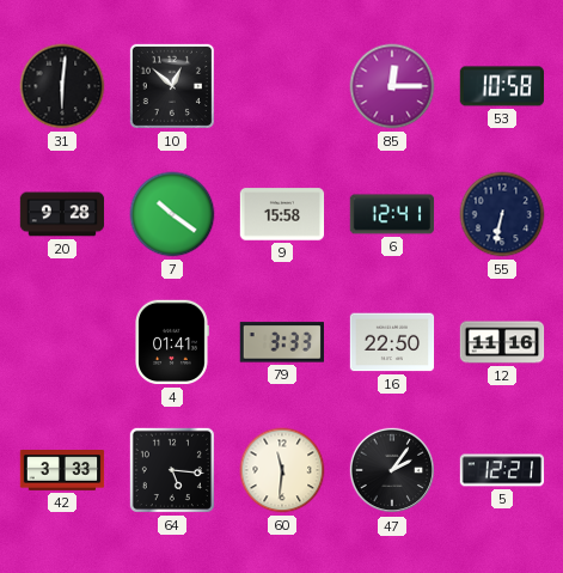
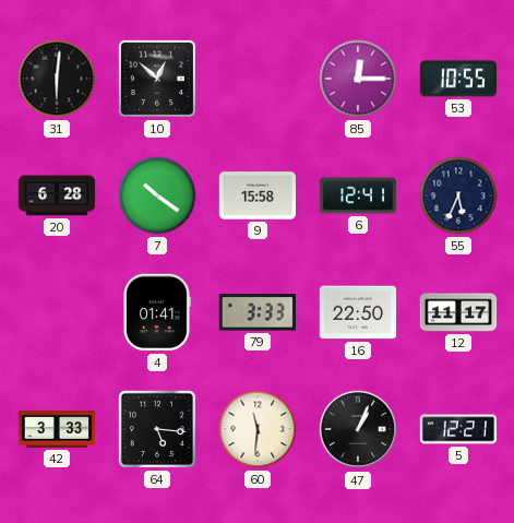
53: 10:58 -> 10:55 (458, 79)
20: 9:28 -> 6:28 (57, 195)
55: 6:32 -> 5:34 (458, 195)
12: 11:16 -> 11:17 (458, 312)
47: 2:06 -> 1:04 (358, 429)
